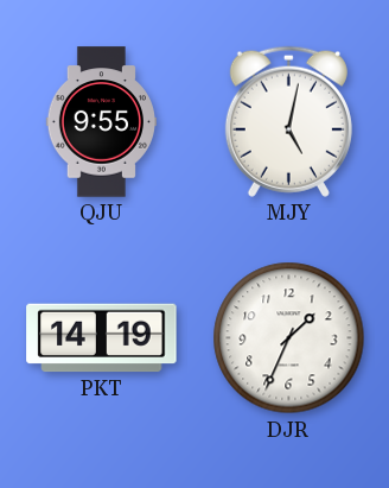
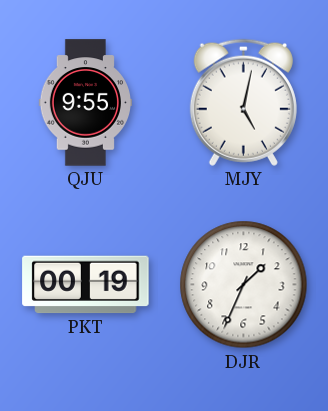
PKT: 14:19 -> 00:19 (86, 285)
